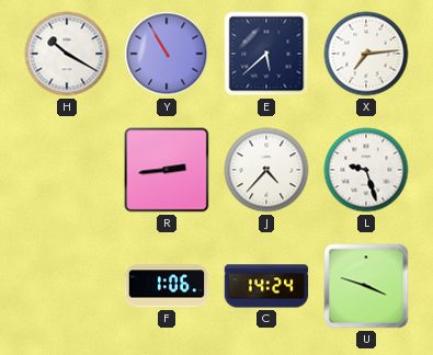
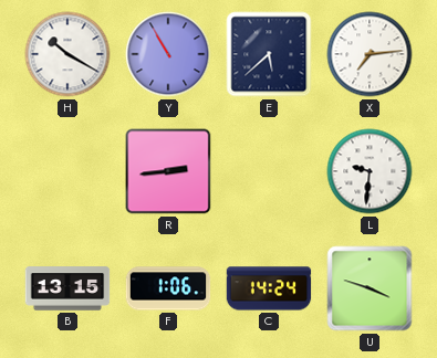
J: 4:37 -> none (266, 170)
L: 9:27 -> 9:31 (370, 171)
B: none -> 13:15 (67, 288)
